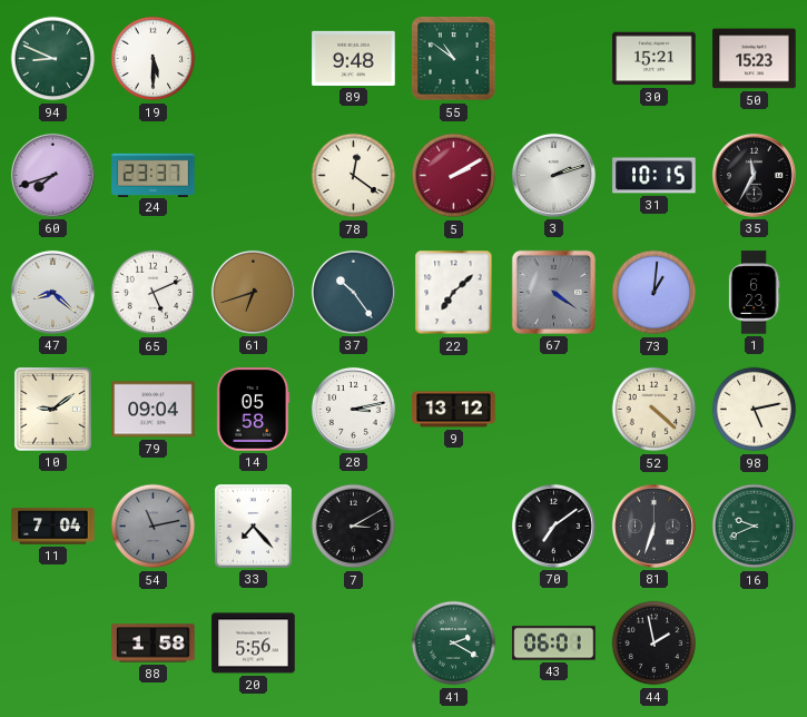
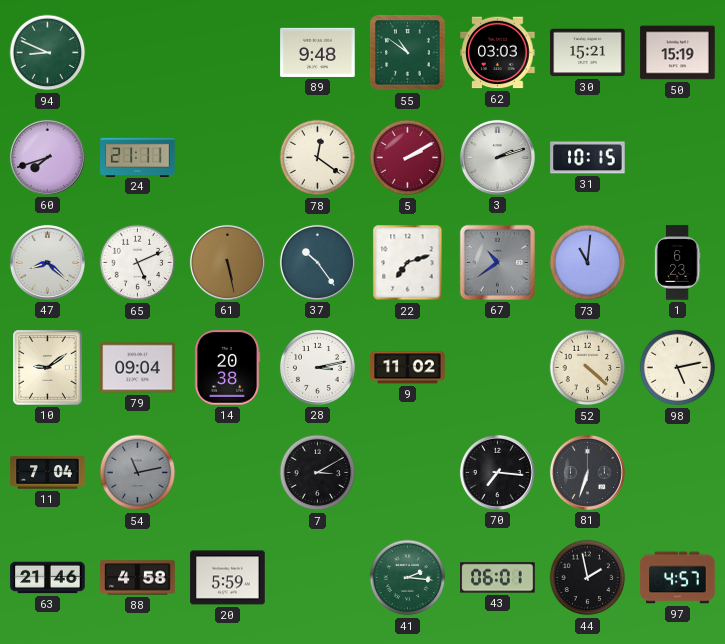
19: 5:30 -> none (154, 59)
62: none -> 03:03 (498, 53)
50: 15:23 -> 15:19 (678, 53)
24: 23:37 -> 21:11 (138, 157)
35: 11:35 -> none (754, 175)
61: 6:42 -> 5:28 (227, 262)
22: 7:08 -> 7:12 (408, 263)
67: 4:21 -> 10:39 (497, 262)
73: 1:01 -> 11:01 (588, 263)
14: 05:58 -> 20:38 (227, 368)
9: 13:12 -> 11:02 (408, 368)
33: 7:23 -> none (254, 527)
70: 7:09 -> 7:16 (497, 472)
16: 9:41 -> none (755, 527)
63: none -> 21:46 (48, 578)
88: 1:58 -> 4:58 (138, 578)
20: 5:56 -> 5:59 (228, 578)
41: 2:20 -> 2:16 (408, 578)
97: none -> 4:57 (678, 578)
